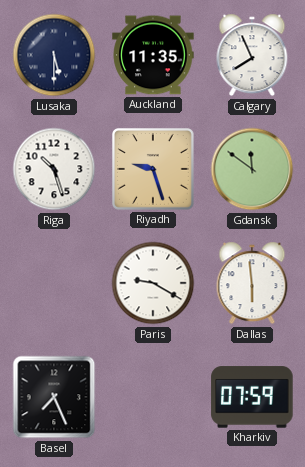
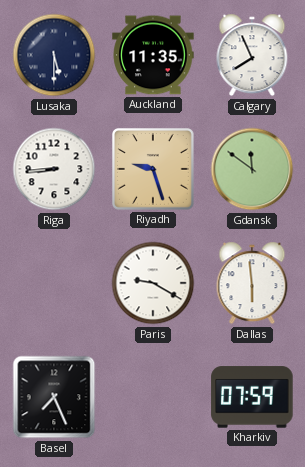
Riga: 10:27 -> 8:44 (54, 169)
